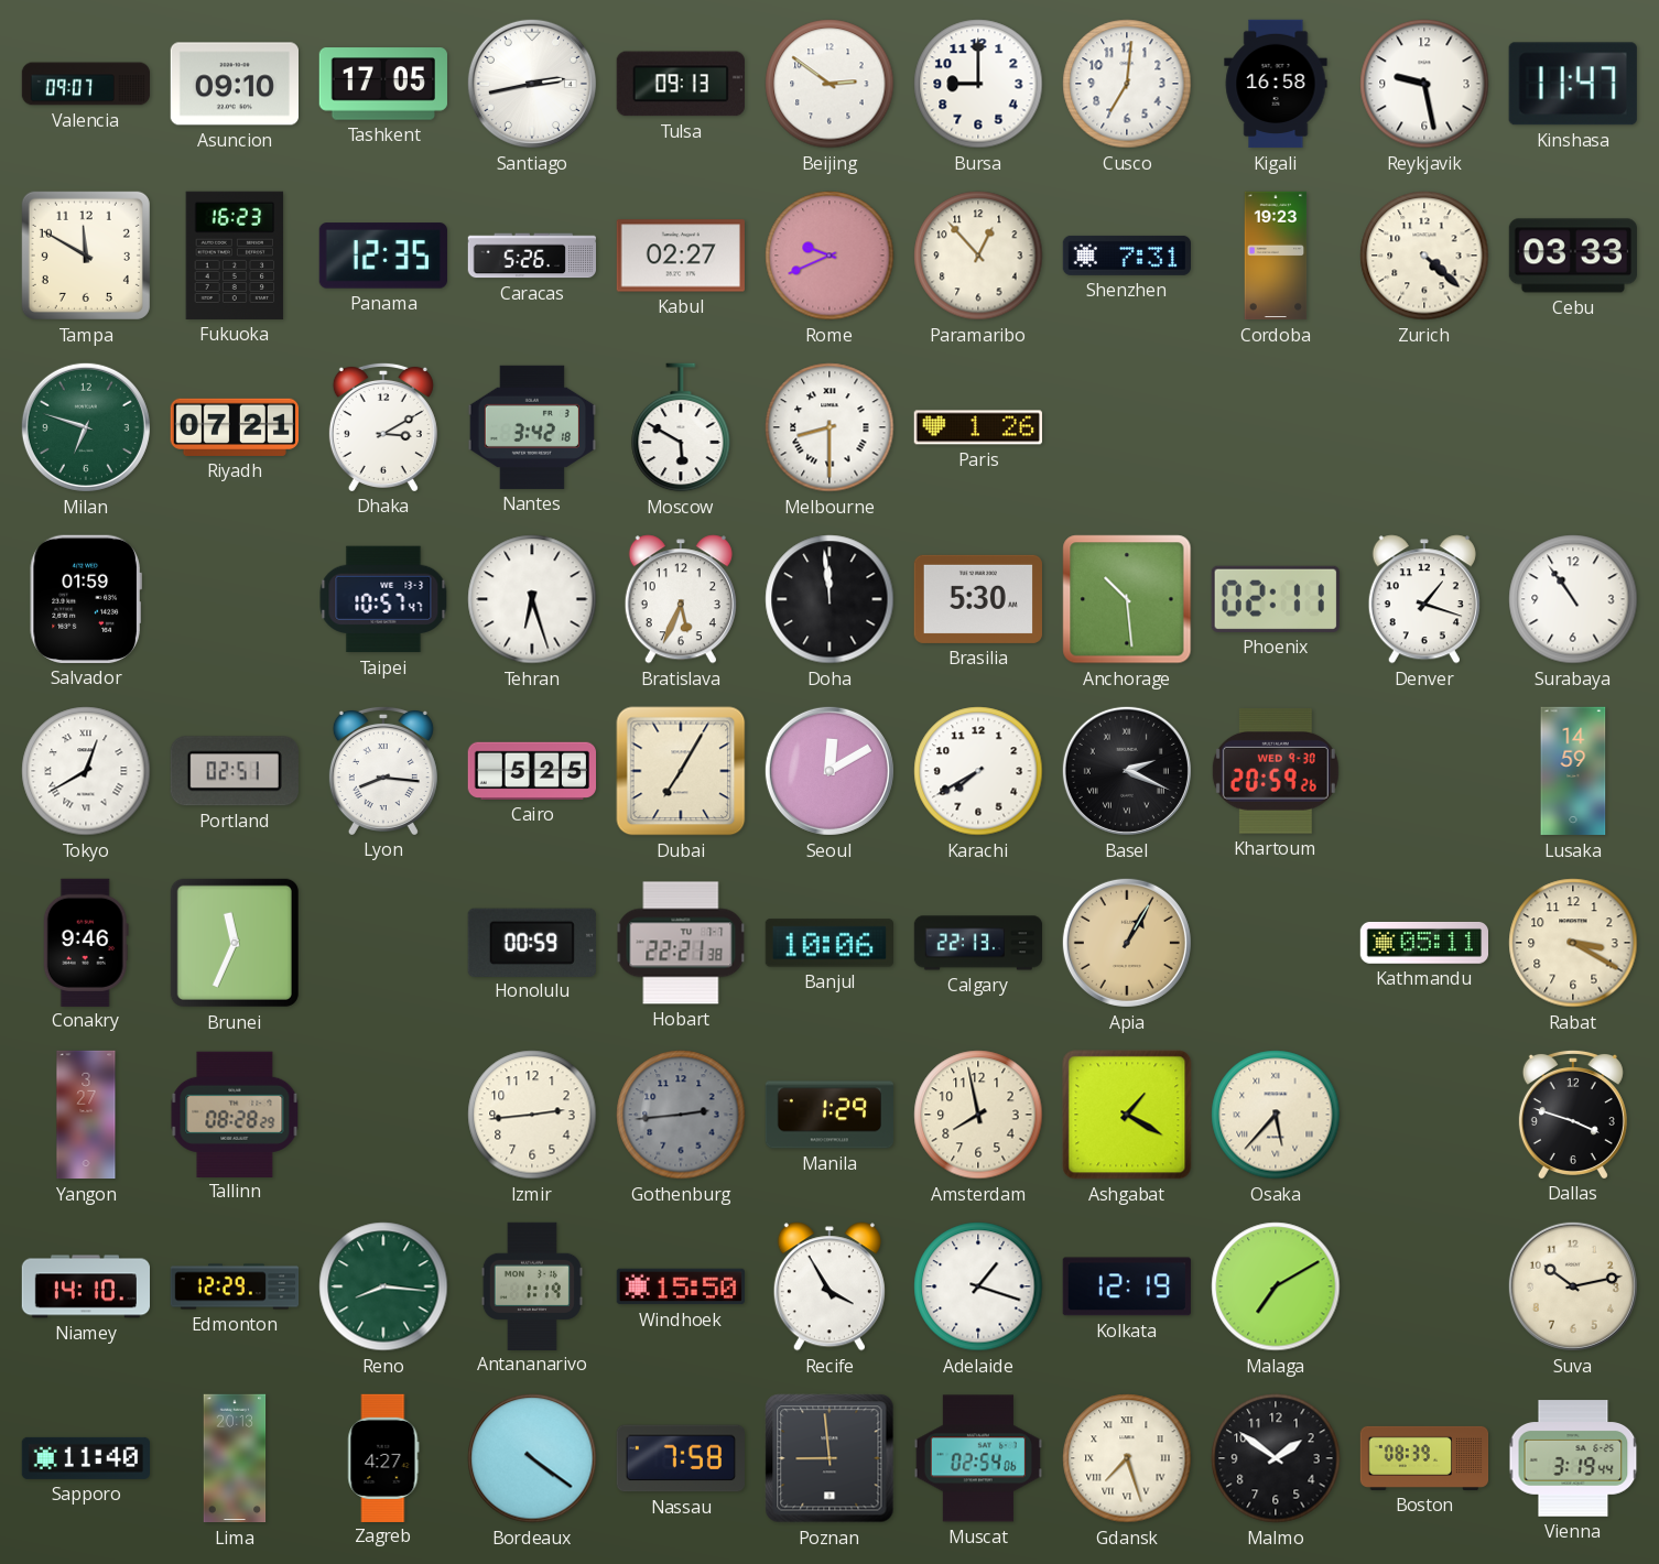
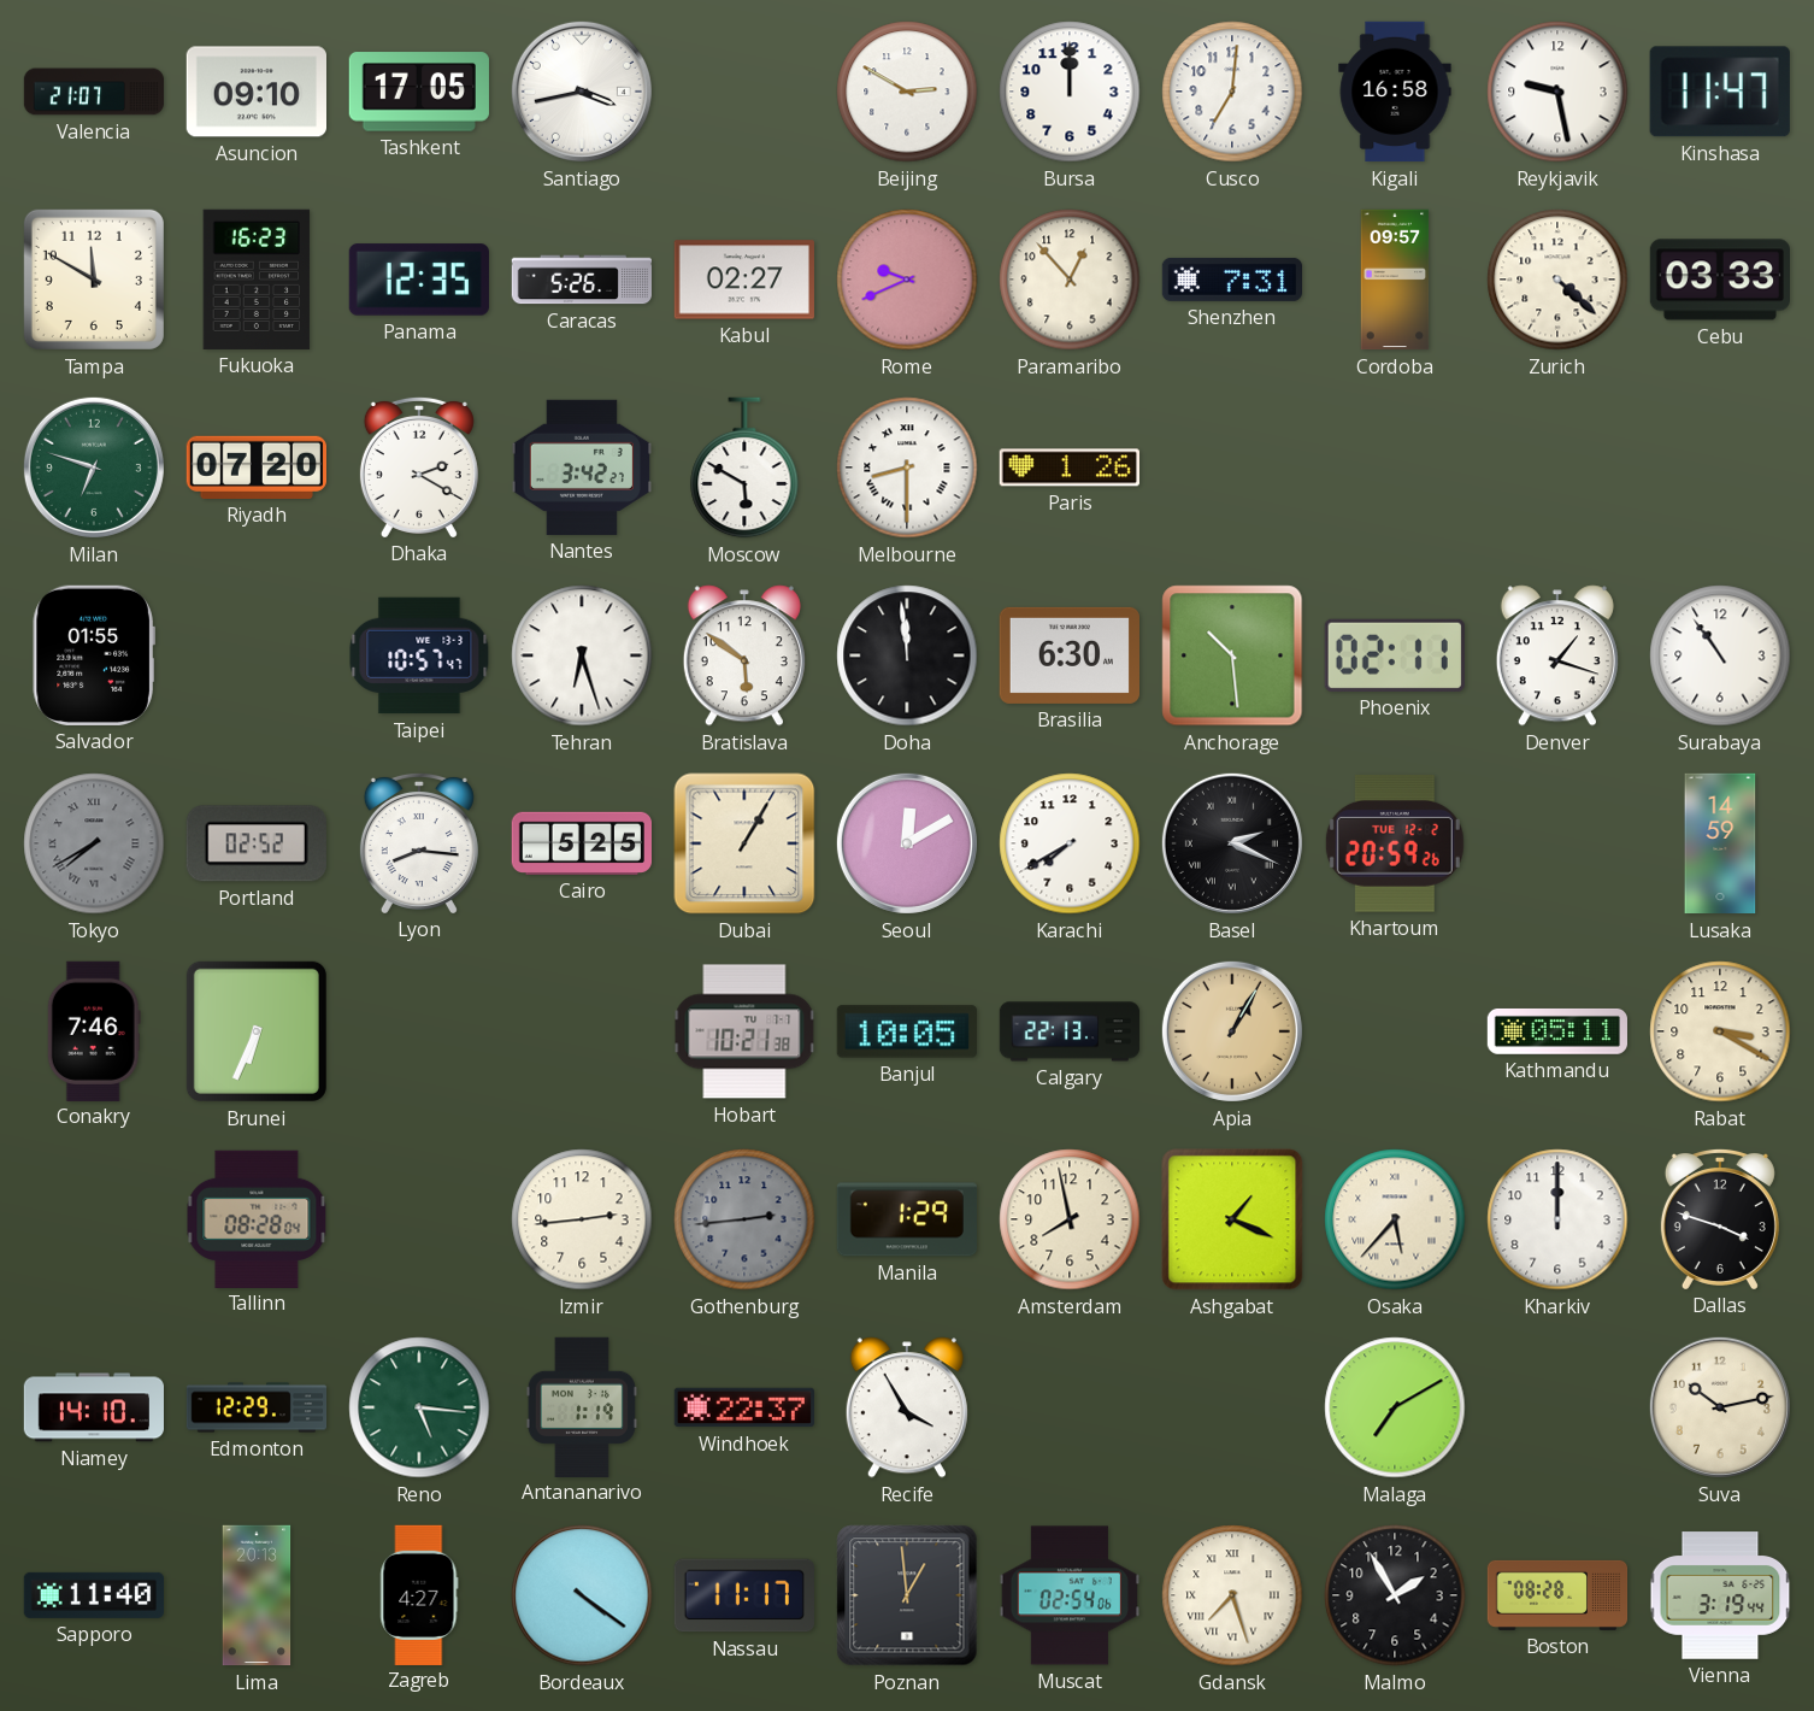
Valencia: 09:07 -> 21:07 (94, 92)
Santiago: 2:43 -> 3:43 (582, 92)
Tulsa: 09:13 -> none (681, 84)
Beijing: 2:51 -> 2:50 (907, 92)
Bursa: 9:00 -> 12:00 (1070, 92)
Cordoba: 19:23 -> 09:57 (1395, 280)
Riyadh: 07:21 -> 07:20 (255, 468)
Dhaka: 3:10 -> 2:20 (419, 466)
Nantes: 3:42:18 -> 3:42:27 (581, 468)
Salvador: 01:59 -> 01:55 (94, 655)
Bratislava: 5:34 -> 5:51 (744, 655)
Brasilia: 5:30 -> 6:30 (1068, 655)
Tokyo: 12:40 -> 7:40 (94, 843)
Tokyo dial: white -> grey (94, 843)
Portland: 02:51 -> 02:52 (257, 843)
Dubai: 7:05 -> 1:05 (744, 843)
Khartoum date: WED 9-30 -> TUE 12-2 (1395, 843)
Conakry: 9:46 -> 7:46 (94, 1030)
Brunei: 11:34 -> 6:34 (257, 1031)
Honolulu: 00:59 -> none (532, 942)
Hobart: 22:21 -> 10:21 (744, 1031)
Banjul: 10:06 -> 10:05 (906, 1031)
Yangon: 3:27 -> none (86, 1115)
Tallinn: 08:28:29 -> 08:28:04 (257, 1218)
Ashgabat: 1:20 -> 1:19 (1232, 1219)
Kharkiv: none -> 12:00 (1557, 1219)
Reno: 8:16 -> 5:16 (419, 1407)
Windhoek: 15:50 -> 22:37 (744, 1407)
Adelaide: 1:18 -> none (978, 1286)
Kolkata: 12:19 -> none (1127, 1286)
Nassau: 7:58 -> 11:17 (744, 1595)
Poznan: 8:59 -> 12:59 (907, 1595)
Malmo: 1:51 -> 1:55 (1395, 1595)
Boston: 08:39 -> 08:28 (1557, 1595)
